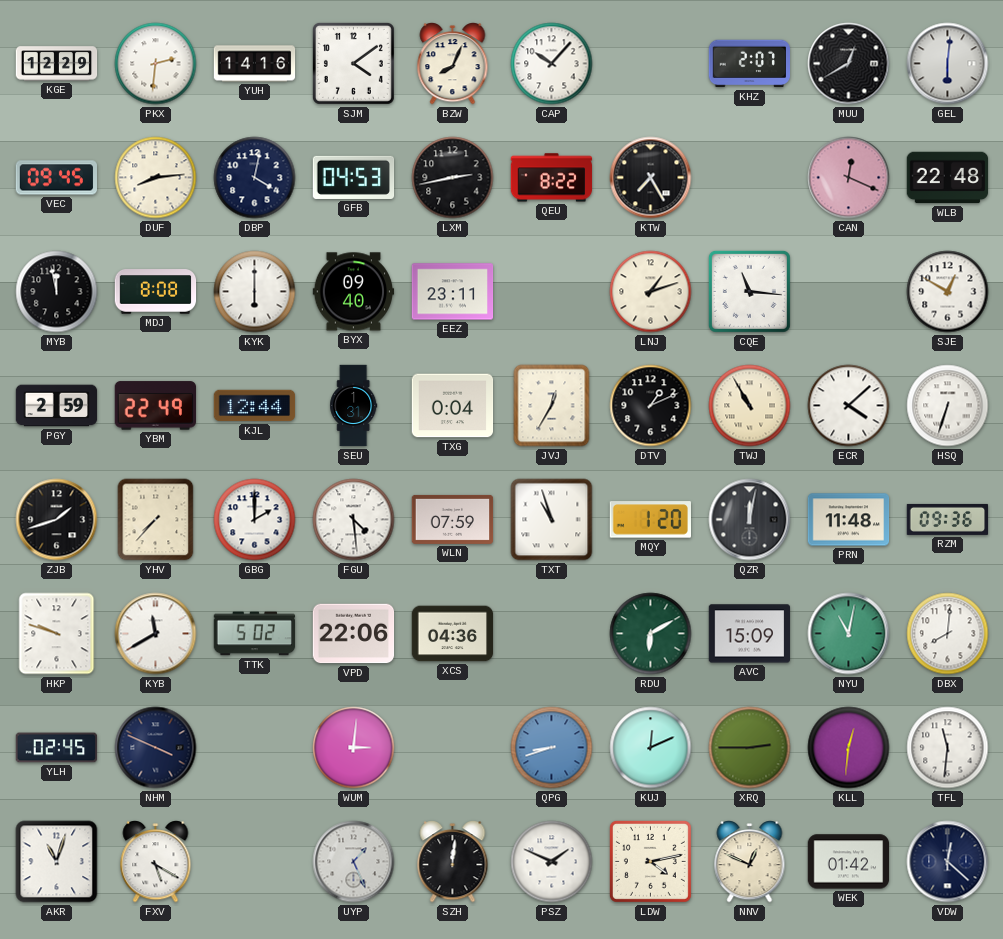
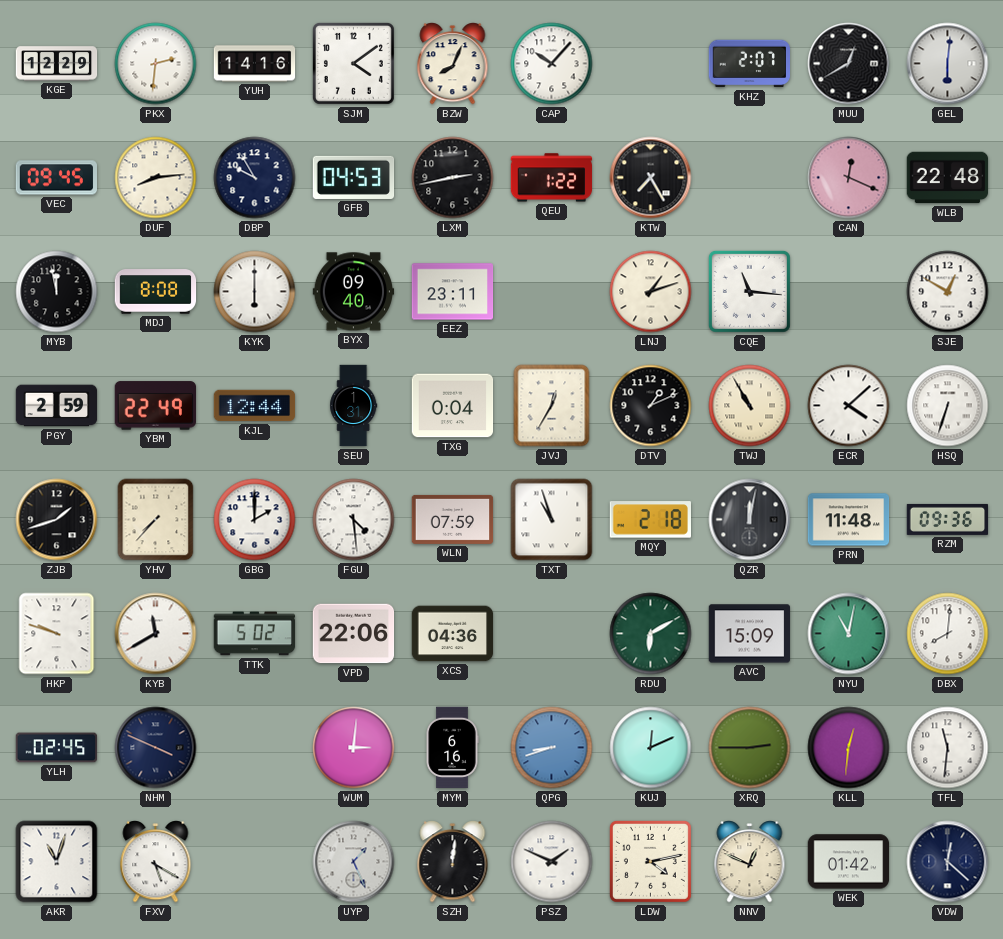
DBP: 4:02 -> 9:55 (255, 178)
QEU: 8:22 -> 1:22 (552, 178)
MQY: 1:20 -> 2:18 (650, 520)
MYM: none -> 6:16 (452, 748)
